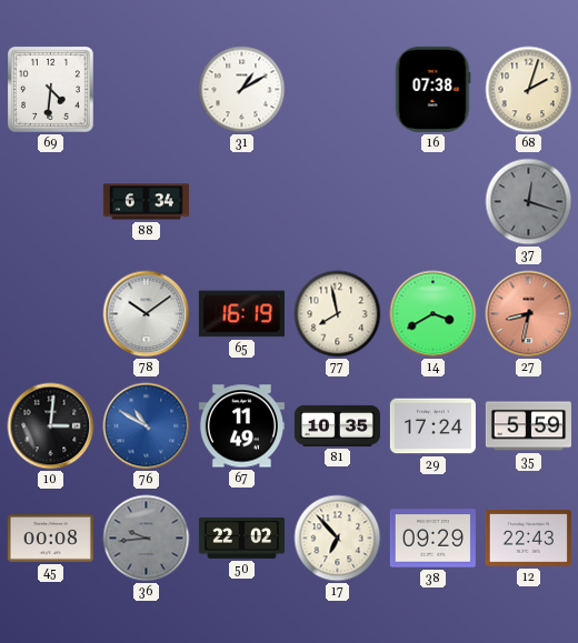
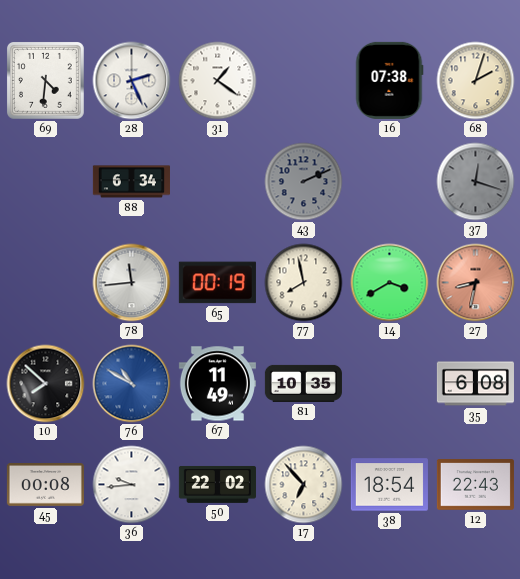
28: none -> 2:26 (132, 81)
31: 1:10 -> 1:21 (218, 81)
43: none -> 2:11 (304, 182)
78: 10:09 -> 11:44 (132, 283)
65: 16:19 -> 00:19 (217, 283)
10: 3:01 -> 7:52 (46, 384)
29: 17:24 -> none (432, 426)
35: 5:59 -> 6:08 (475, 384)
36 dial: grey -> white (132, 485)
38: 09:29 -> 18:54 (389, 485)
